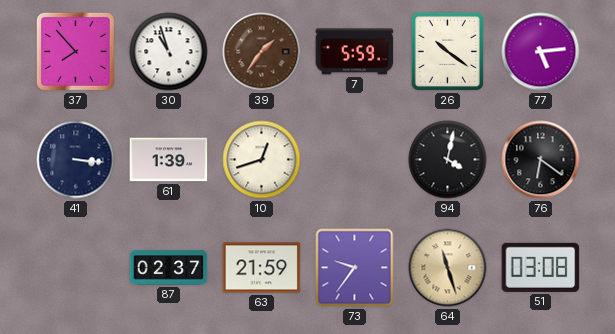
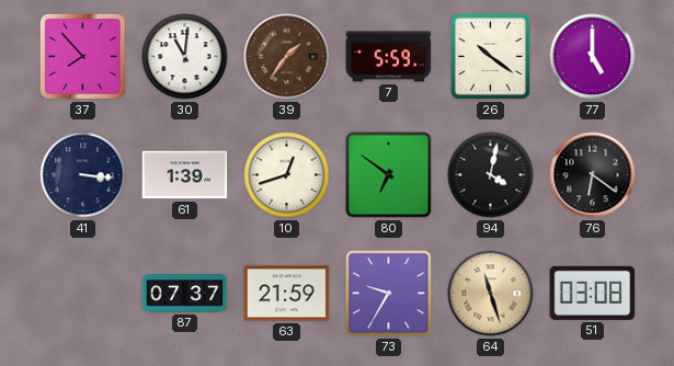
30: 10:57 -> 11:01 (185, 57)
77: 5:14 -> 5:00 (593, 57)
80: none -> 6:51 (389, 175)
87: 02:37 -> 07:37 (185, 294)
73: 9:36 -> 9:35 (389, 294)
